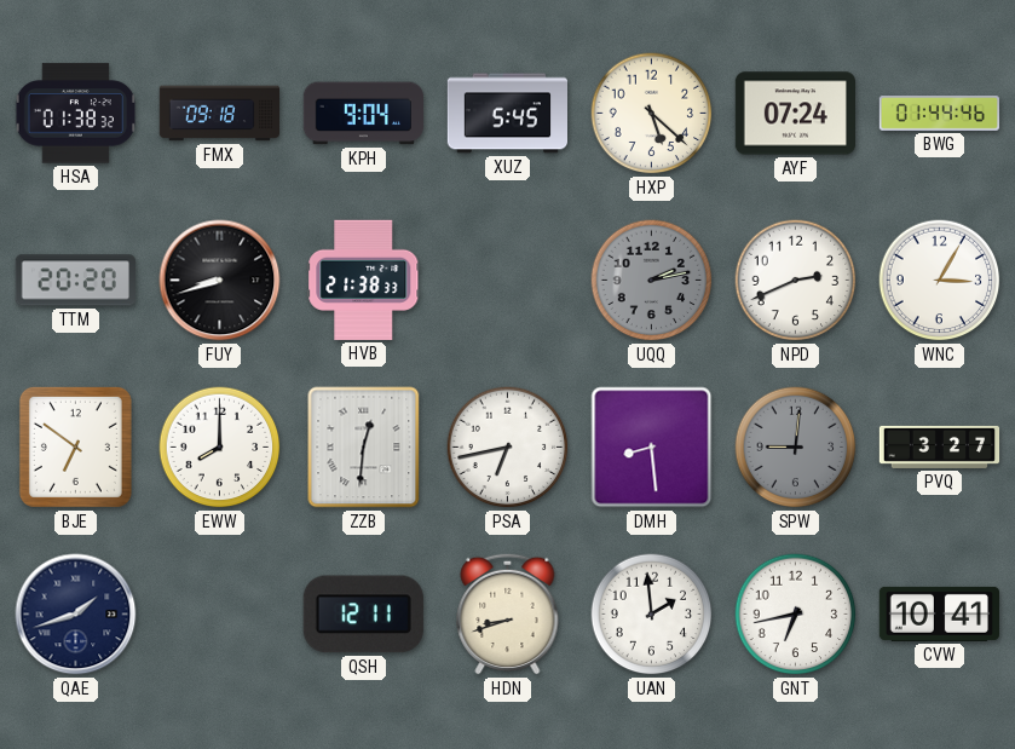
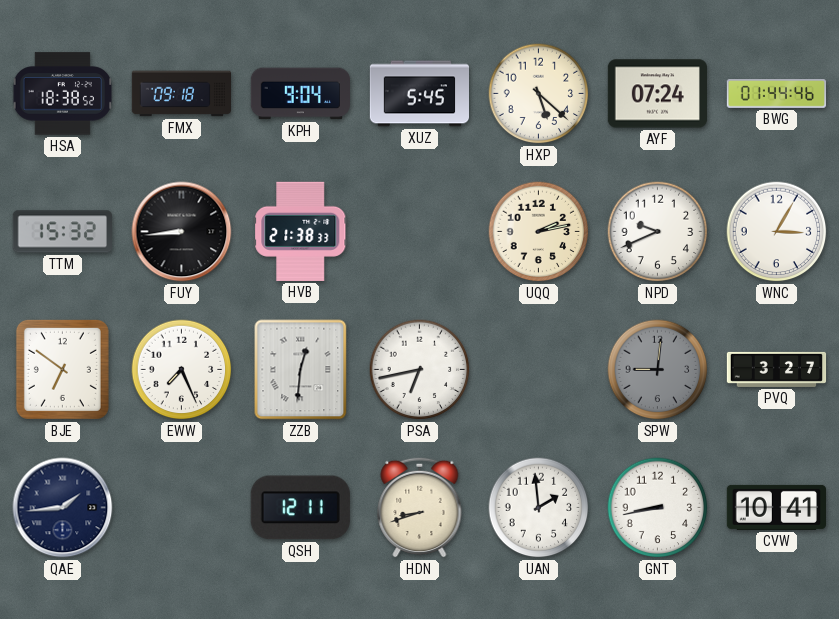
HSA: 01:38 -> 18:38 (63, 94)
TTM: 20:20 -> 15:32 (62, 232)
FUY: 8:42 -> 8:44 (182, 232)
UQQ dial: grey -> cream (539, 232)
NPD: 2:41 -> 9:41 (658, 232)
EWW: 8:00 -> 7:26 (182, 370)
DMH: 8:29 -> none (652, 448)
QAE: 1:42 -> 1:44 (63, 508)
GNT: 6:43 -> 8:43 (658, 508)
